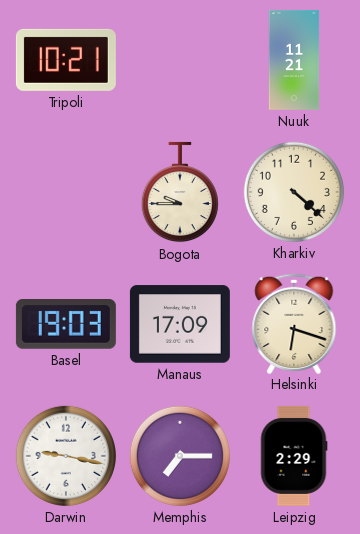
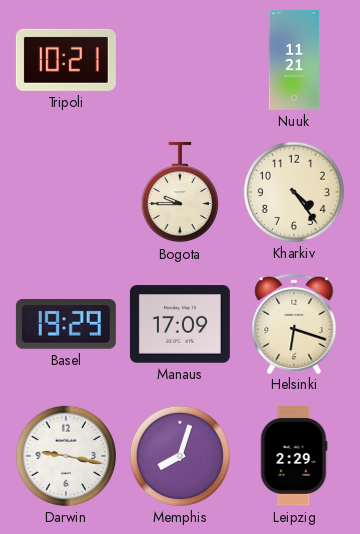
Kharkiv: 4:22 -> 4:24 (294, 192)
Basel: 19:03 -> 19:29 (66, 324)
Memphis: 7:15 -> 8:03 (180, 456)
